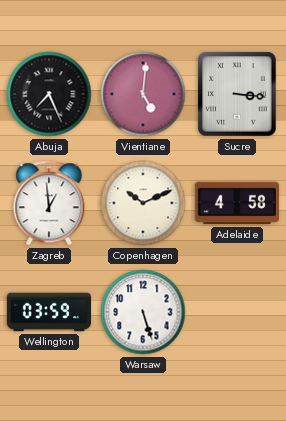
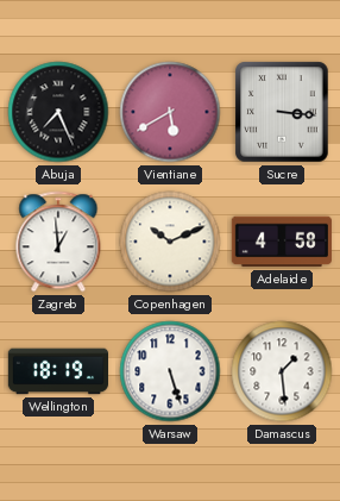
Vientiane: 5:01 -> 5:40 (170, 112)
Wellington: 03:59 -> 18:19 (57, 371)
Damascus: none -> 1:29 (282, 371)
